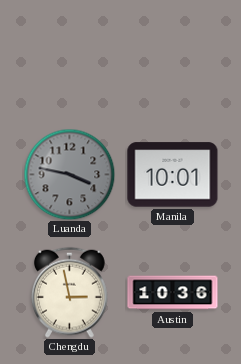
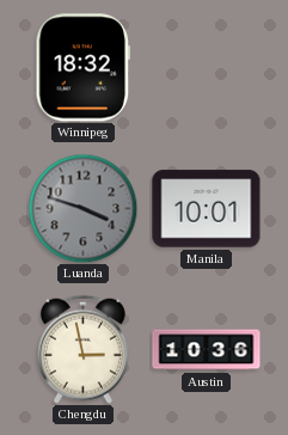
Winnipeg: none -> 18:32 (82, 68)
Luanda: 3:47 -> 3:48 (82, 208)
